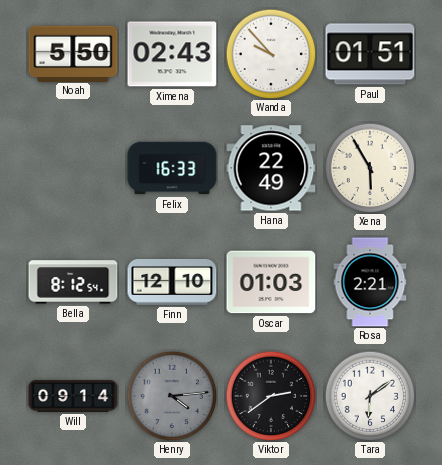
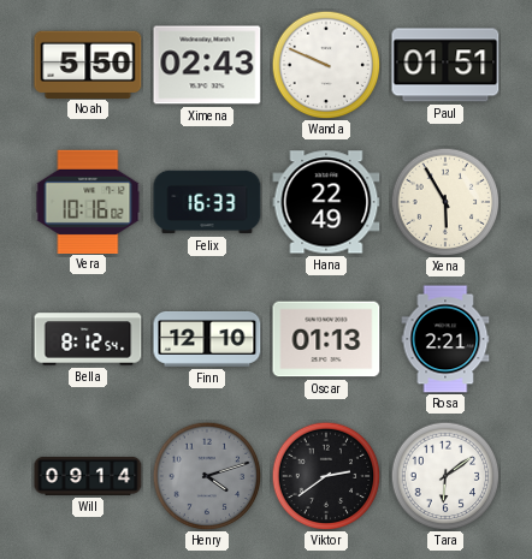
Wanda: 9:53 -> 9:49 (326, 65)
Vera: none -> 10:16 (88, 201)
Oscar: 01:03 -> 01:13 (326, 339)
Henry: 4:14 -> 4:12 (207, 476)
